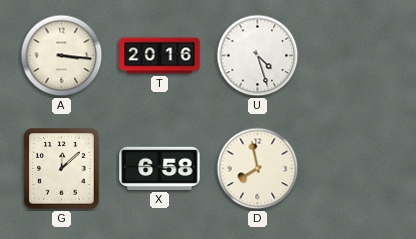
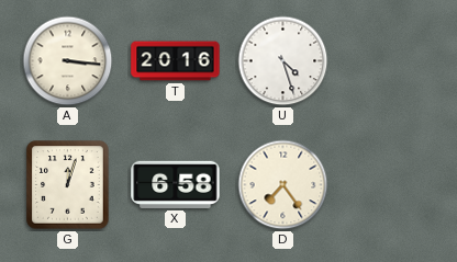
G: 12:08 -> 12:03 (68, 185)
D: 7:58 -> 7:24 (283, 185)
